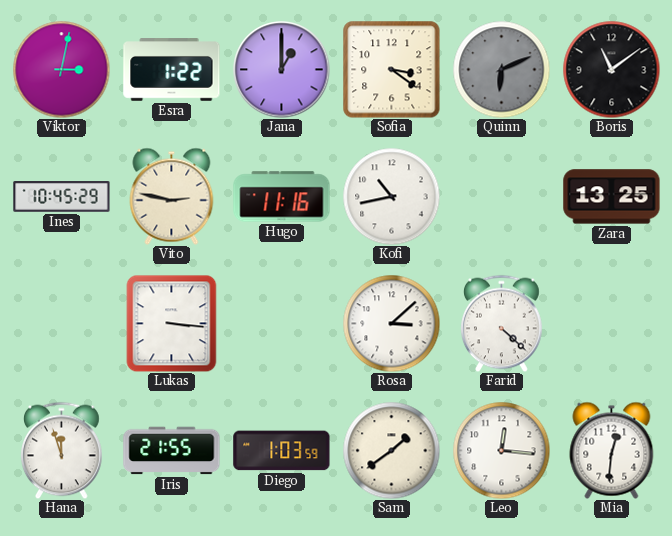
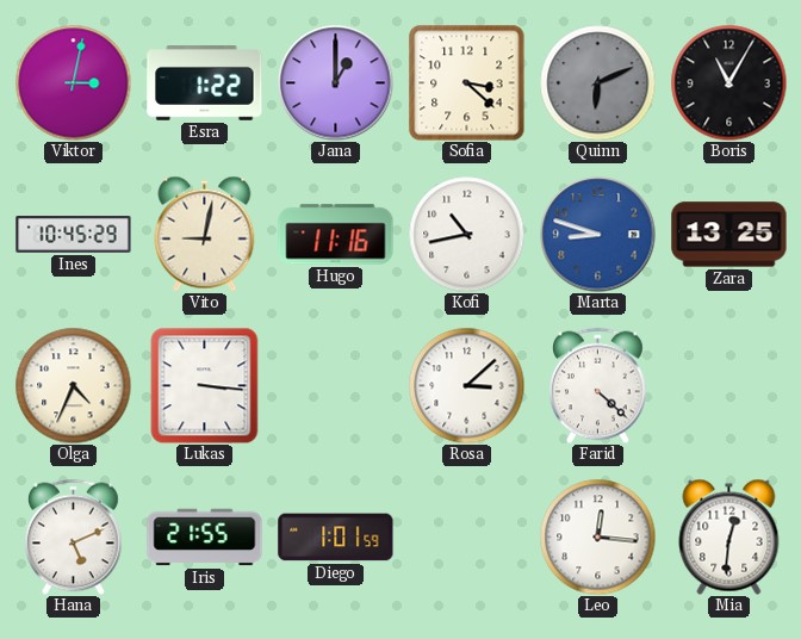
Sofia: 3:21 -> 3:22 (467, 83)
Boris: 11:09 -> 11:05 (728, 82)
Vito: 2:47 -> 9:02 (205, 234)
Marta: none -> 8:48 (598, 235)
Olga: none -> 4:34 (73, 385)
Hana: 11:57 -> 5:11 (74, 536)
Diego: 1:03 -> 1:01 (336, 538)
Sam: 1:39 -> none (391, 450)
